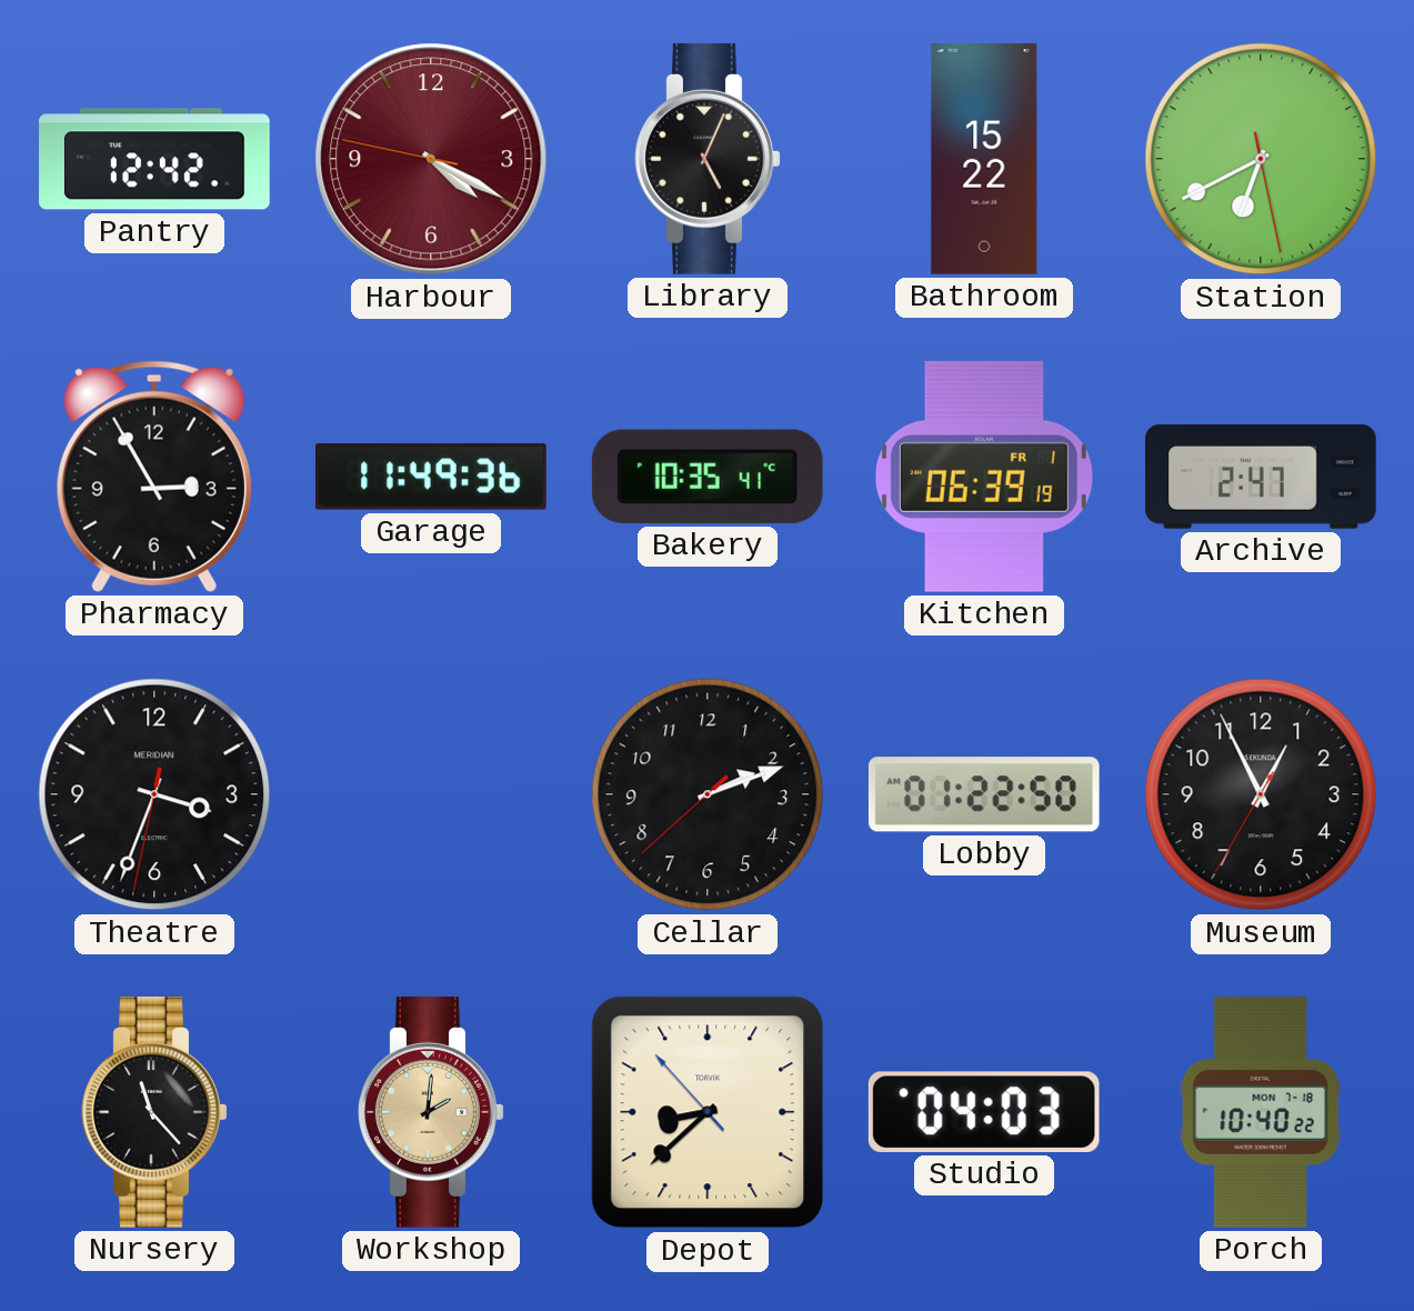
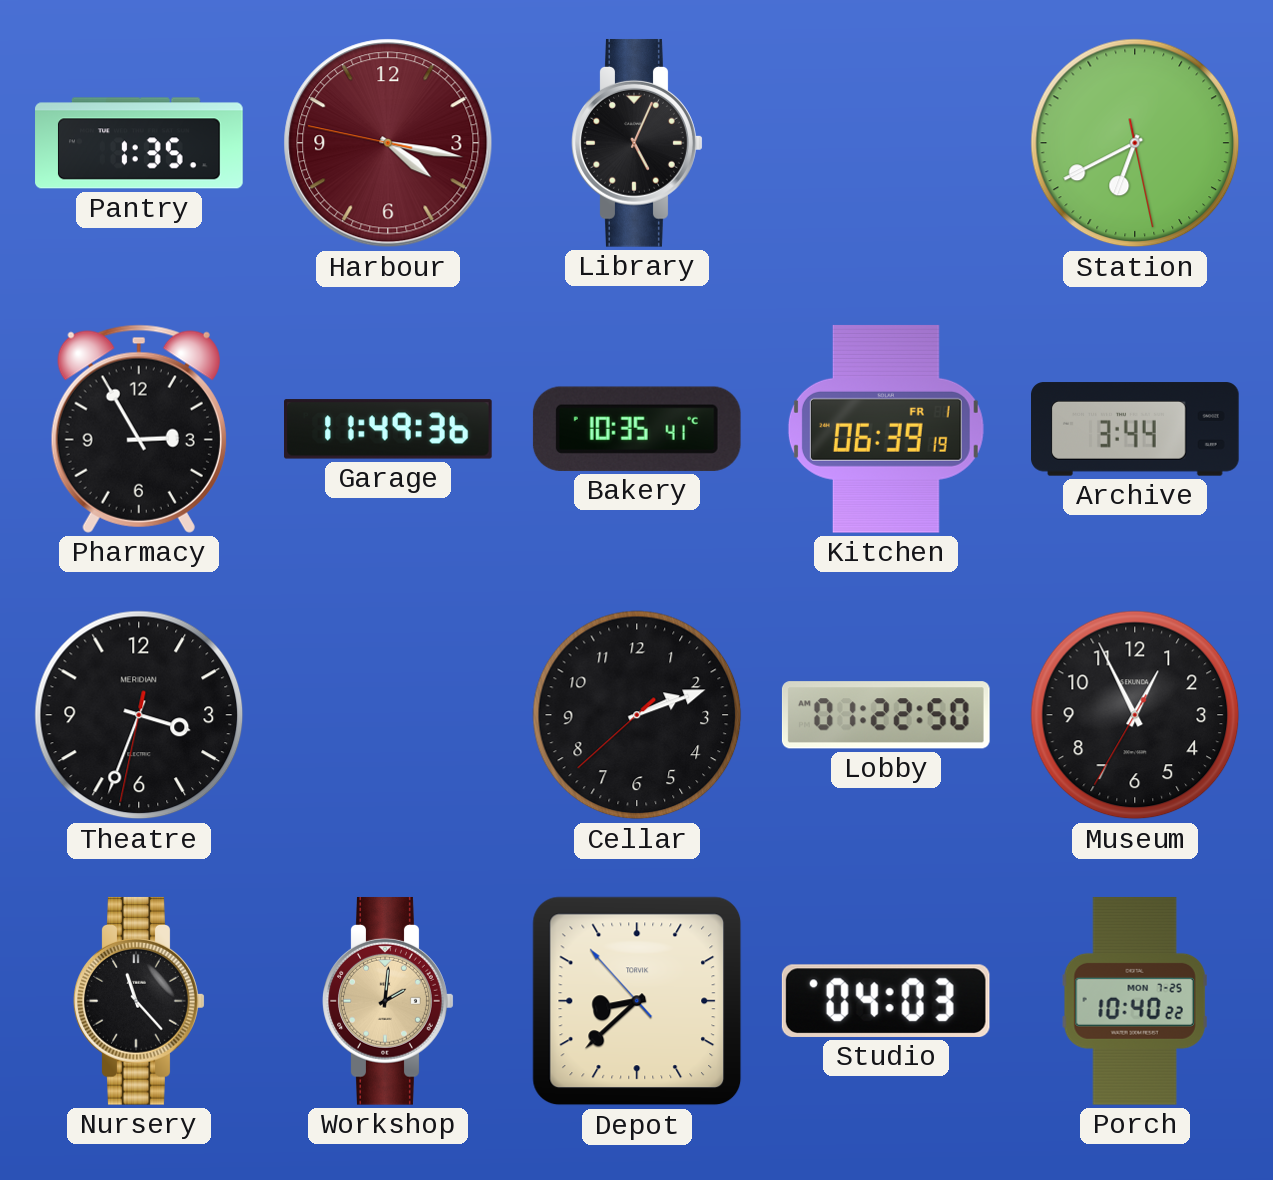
Pantry: 12:42 -> 1:35 (139, 143)
Harbour: 4:19 -> 4:16 (388, 143)
Bathroom: 15:22 -> none (984, 160)
Archive: 2:47 -> 3:44 (1136, 429)
Porch date: MON 7-18 -> MON 7-25 (1135, 1001)
